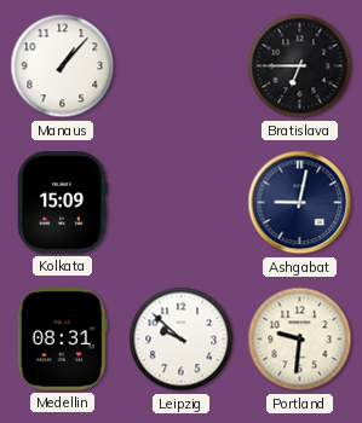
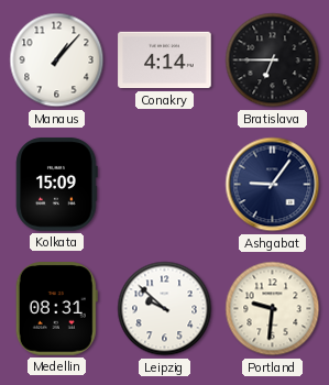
Conakry: none -> 4:14 (165, 61)
Ashgabat: 9:02 -> 9:06 (273, 185)
